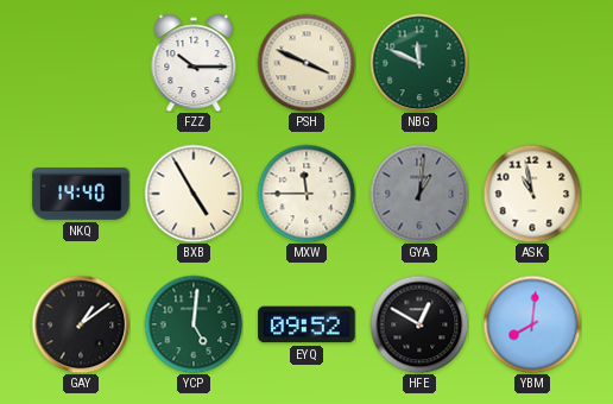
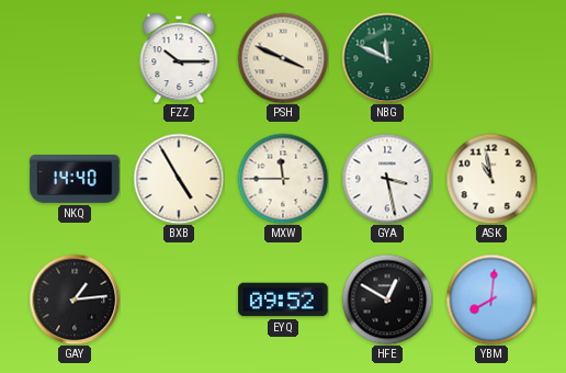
GYA: 1:01 -> 3:28 (387, 179)
GYA dial: grey -> white (387, 179)
GAY: 1:09 -> 1:14 (75, 299)
YCP: 5:01 -> none (194, 324)
